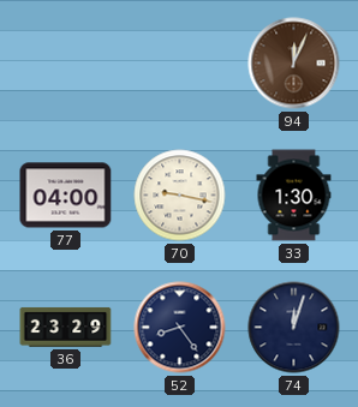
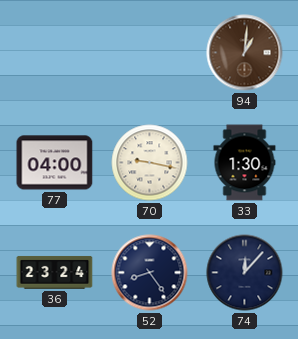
94: 12:04 -> 1:01 (245, 53)
36: 23:29 -> 23:24 (55, 273)
74: 12:03 -> 12:07 (245, 273)
